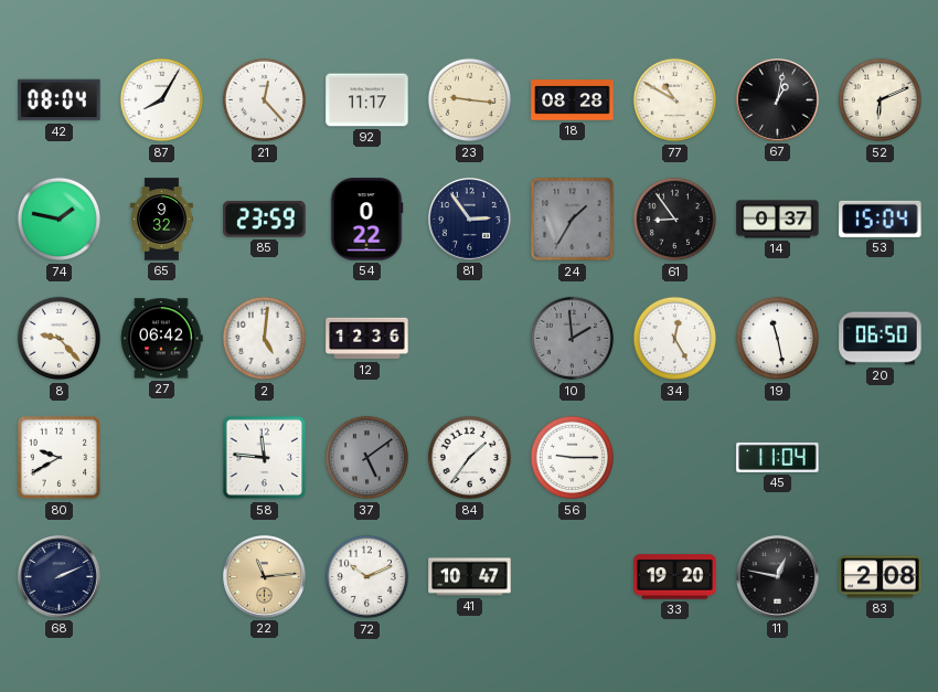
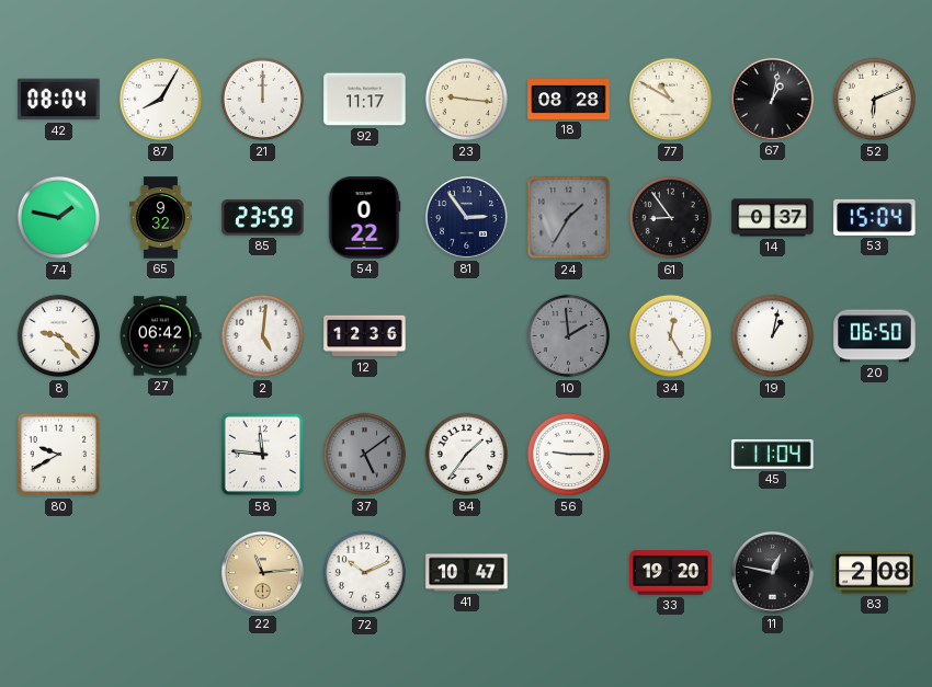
21: 12:23 -> 12:00 (263, 100)
19: 11:28 -> 1:02 (773, 336)
68: 2:11 -> none (58, 576)
